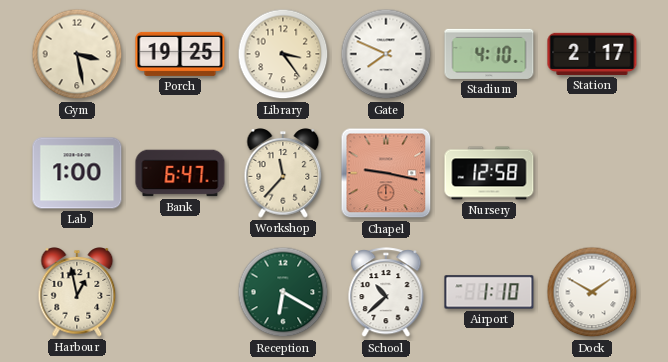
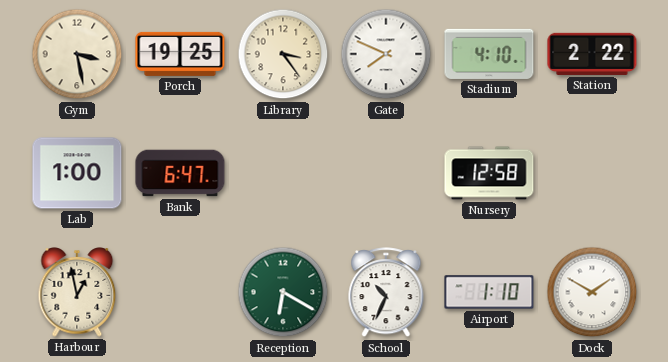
Station: 2:17 -> 2:22 (592, 54)
Workshop: 11:37 -> none (283, 173)
Chapel: 9:17 -> none (386, 173)
School: 10:38 -> 10:34 (386, 293)
